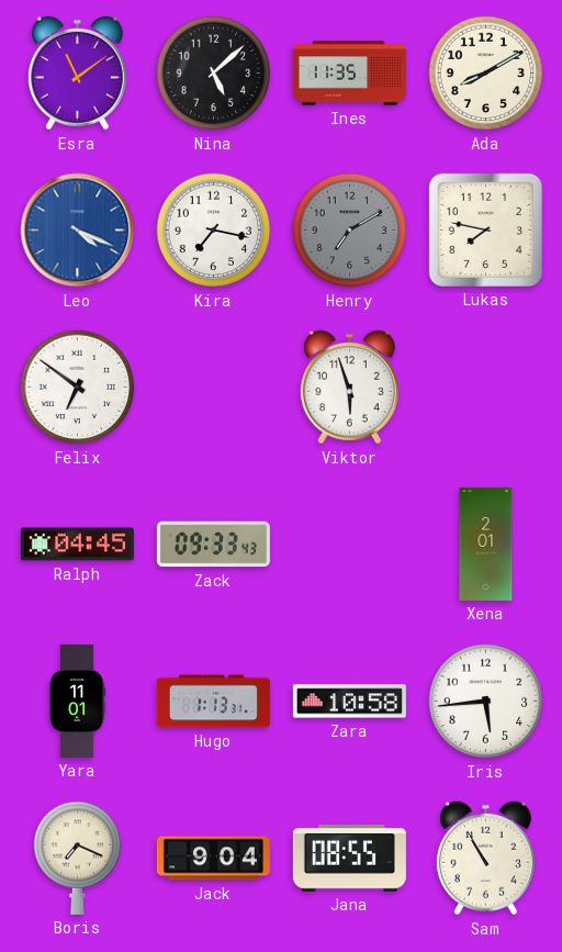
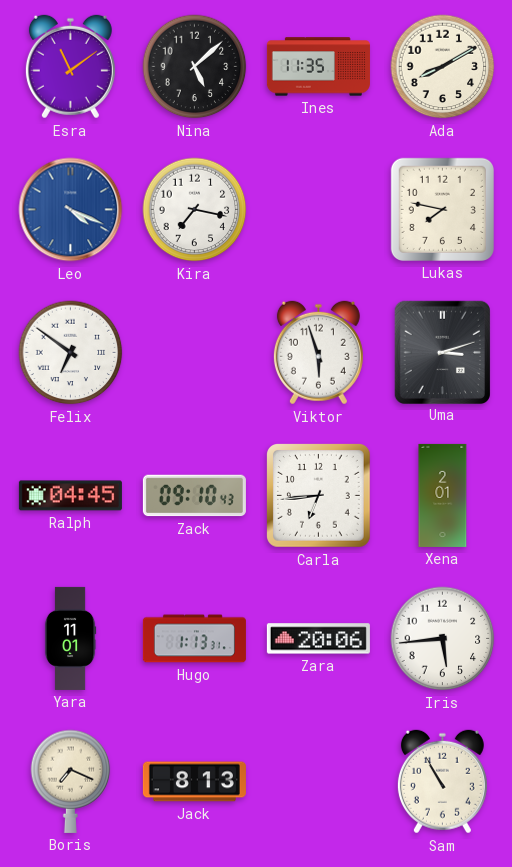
Henry: 7:10 -> none (350, 231)
Uma: none -> 3:12 (442, 352)
Zack: 09:33 -> 09:10 (194, 496)
Carla: none -> 6:44 (319, 496)
Zara: 10:58 -> 20:06 (318, 639)
Jack: 9:04 -> 8:13 (194, 782)
Jana: 08:55 -> none (349, 858)
